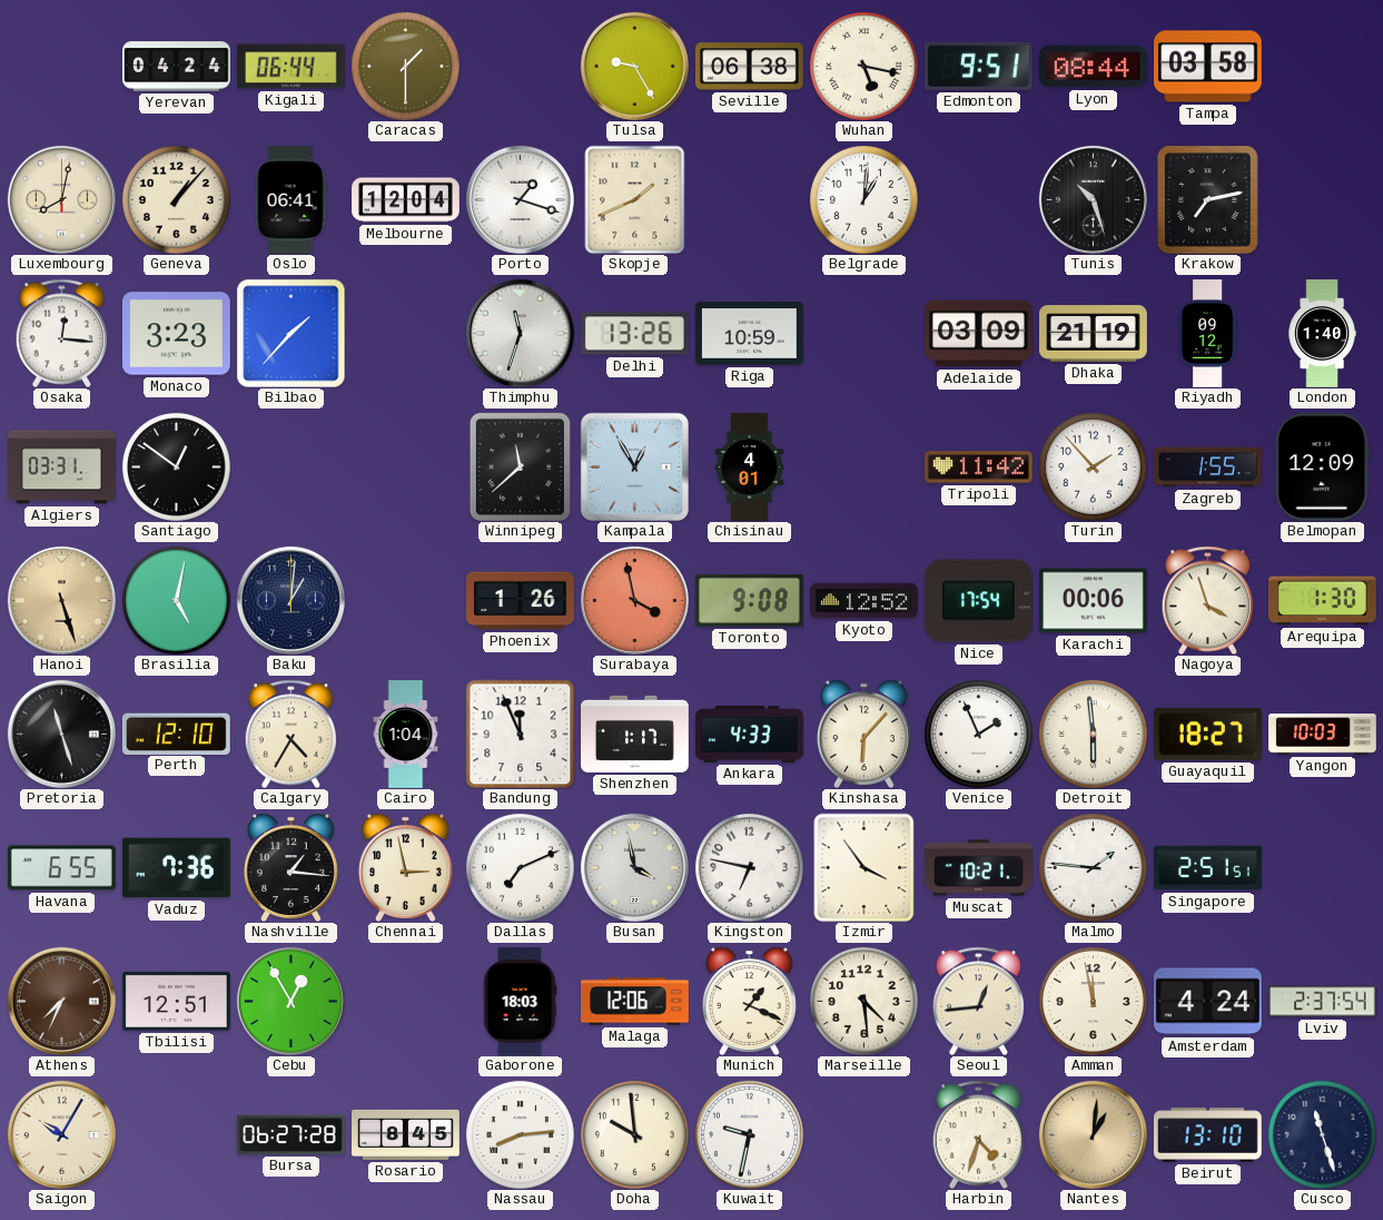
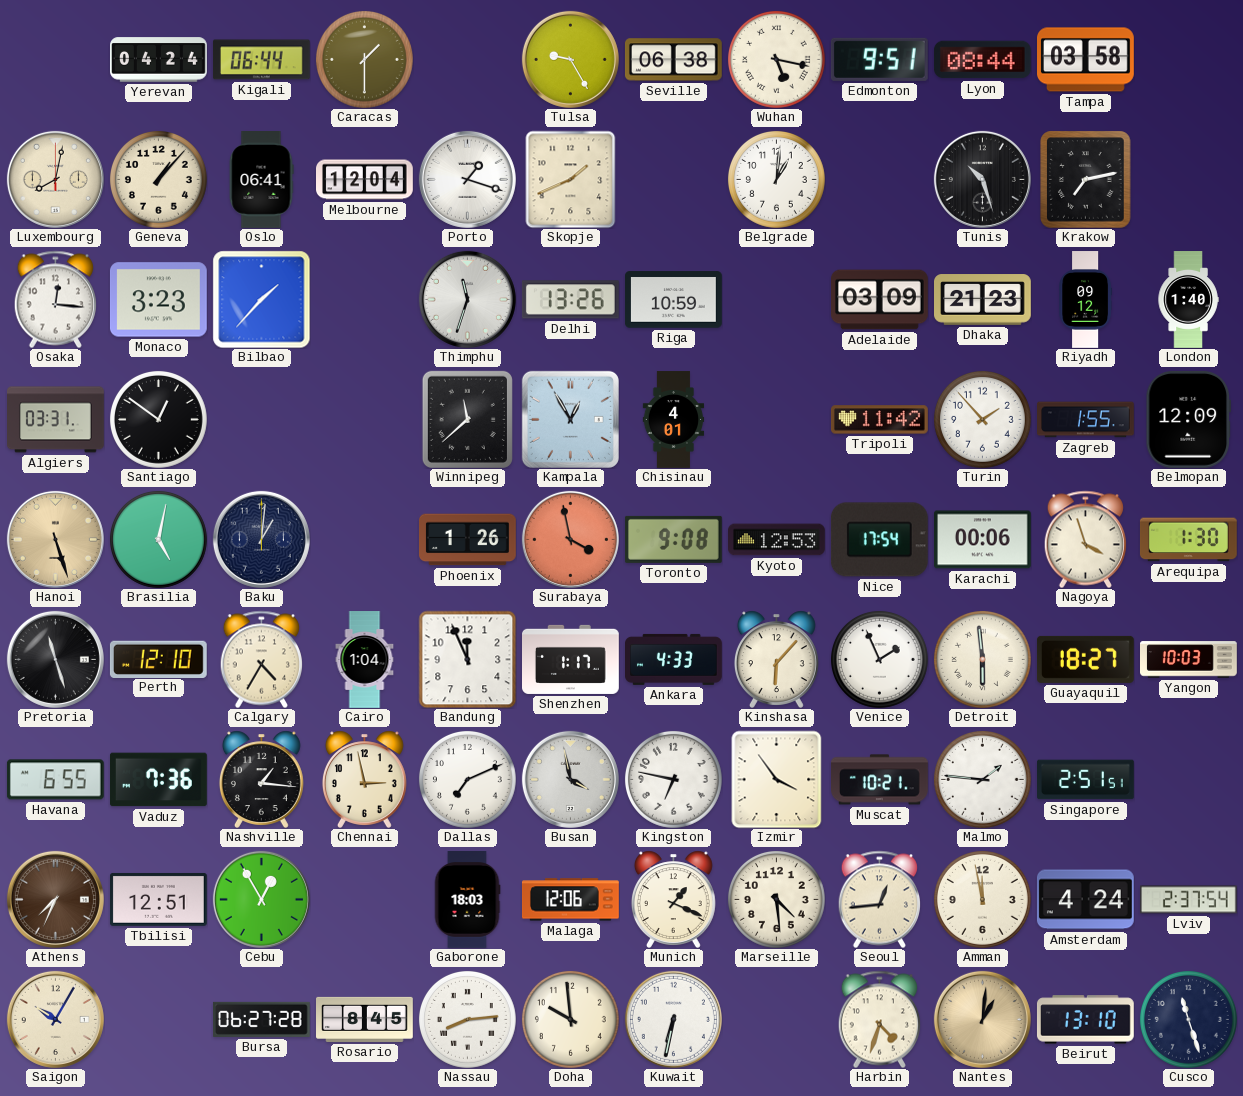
Dhaka: 21:19 -> 21:23 (983, 300)
Kyoto: 12:52 -> 12:53 (777, 540)
Kuwait: 9:32 -> 6:32 (673, 1019)
